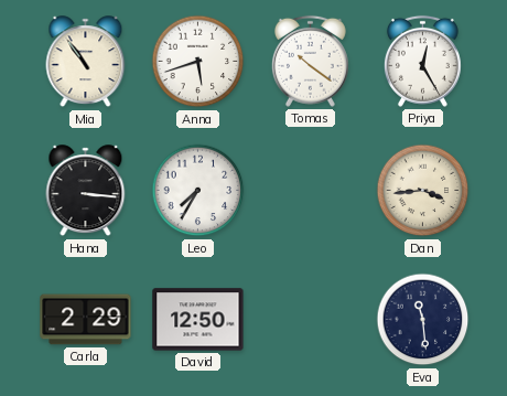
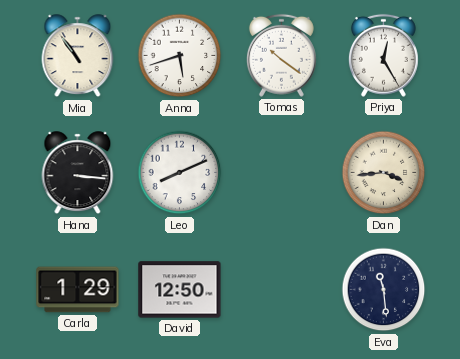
Leo: 7:35 -> 8:11 (180, 173)
Carla: 2:29 -> 1:29 (78, 290)
